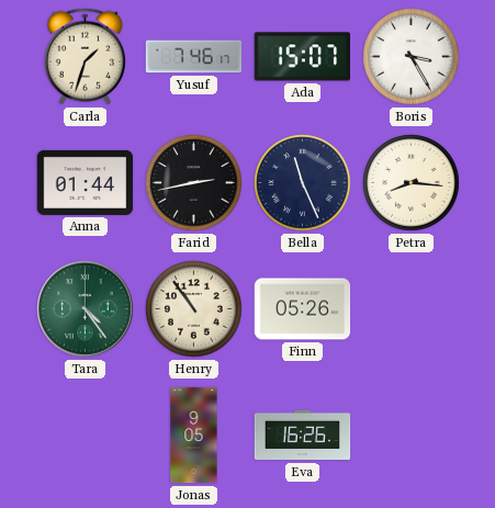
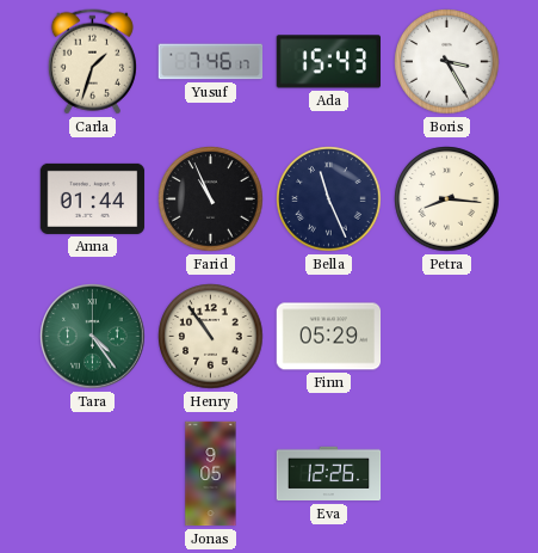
Ada: 15:07 -> 15:43 (328, 62)
Farid: 2:43 -> 10:56 (211, 199)
Finn: 05:26 -> 05:29 (329, 337)
Eva: 16:26 -> 12:26 (329, 474)
